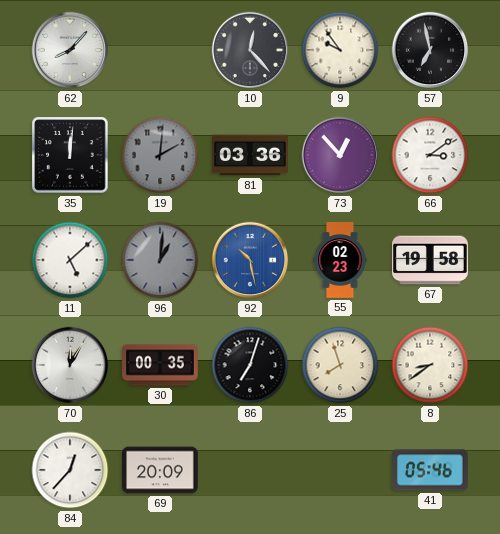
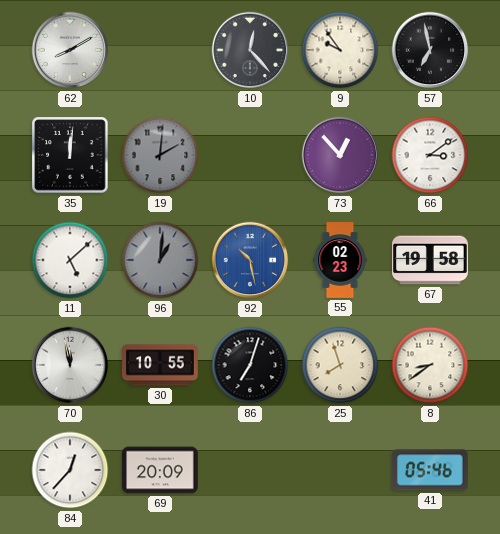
62: 8:07 -> 8:10 (70, 50)
81: 03:36 -> none (250, 155)
70: 12:05 -> 11:58 (70, 365)
30: 00:35 -> 10:55 (161, 365)
